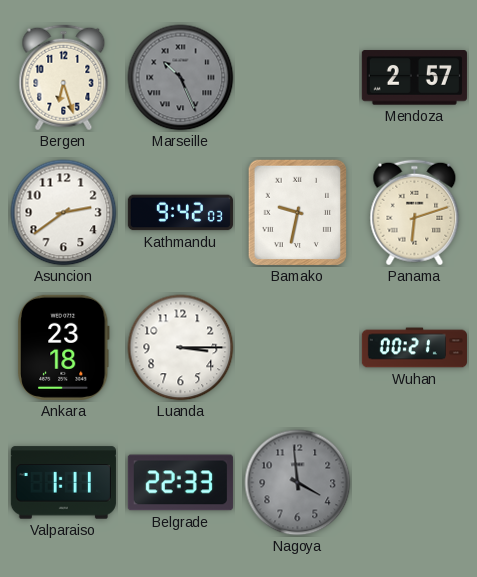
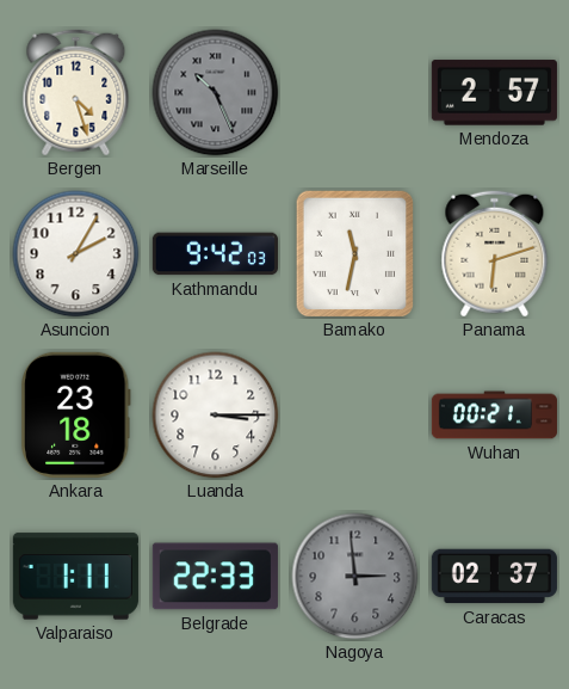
Bergen: 6:27 -> 4:27 (76, 93)
Asuncion: 2:39 -> 2:05 (76, 254)
Bamako: 9:32 -> 11:32 (355, 254)
Nagoya: 3:59 -> 2:59 (355, 577)
Caracas: none -> 02:37 (494, 577)
